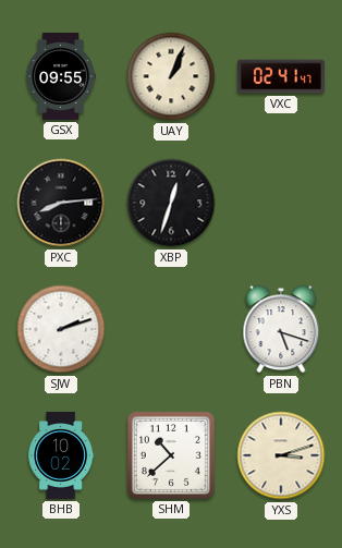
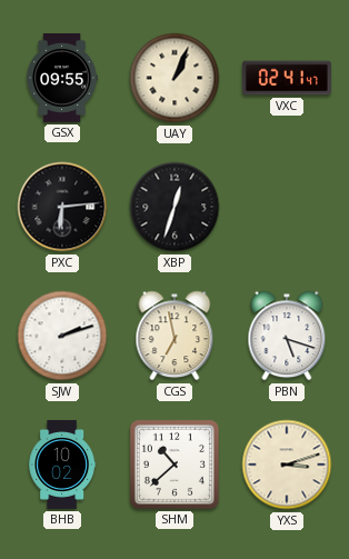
PXC: 8:14 -> 6:14 (62, 207)
CGS: none -> 6:58 (174, 336)
